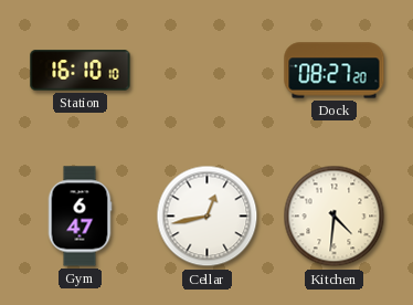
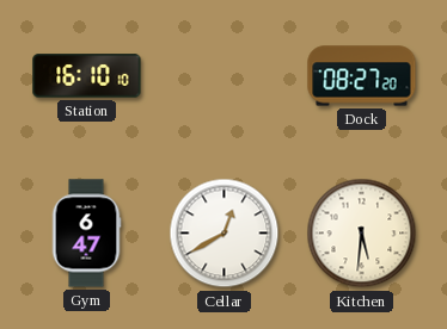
Cellar: 12:43 -> 12:40 (225, 234)
Kitchen: 4:31 -> 5:31 (362, 234)
